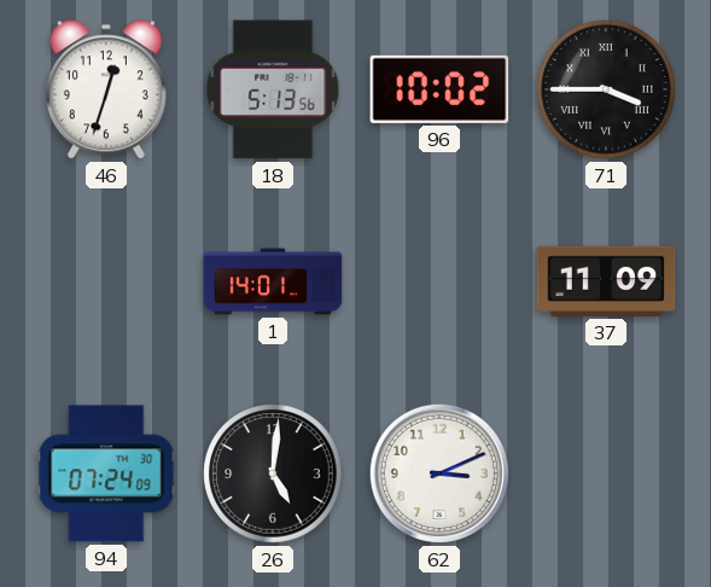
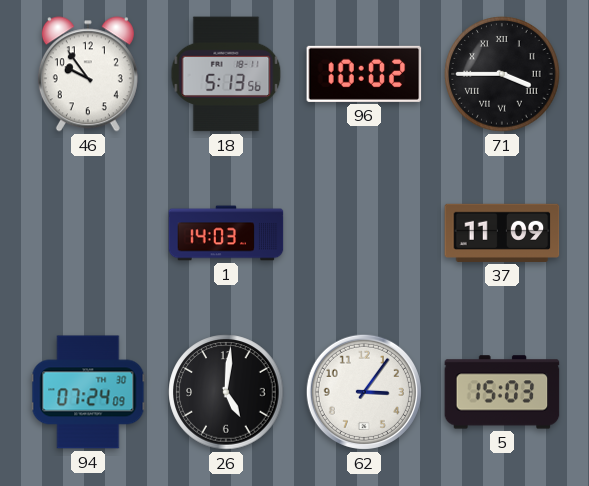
46: 12:33 -> 9:54 (88, 74)
1: 14:01 -> 14:03 (226, 233)
62: 3:11 -> 3:06 (364, 392)
5: none -> 15:03 (502, 392)
